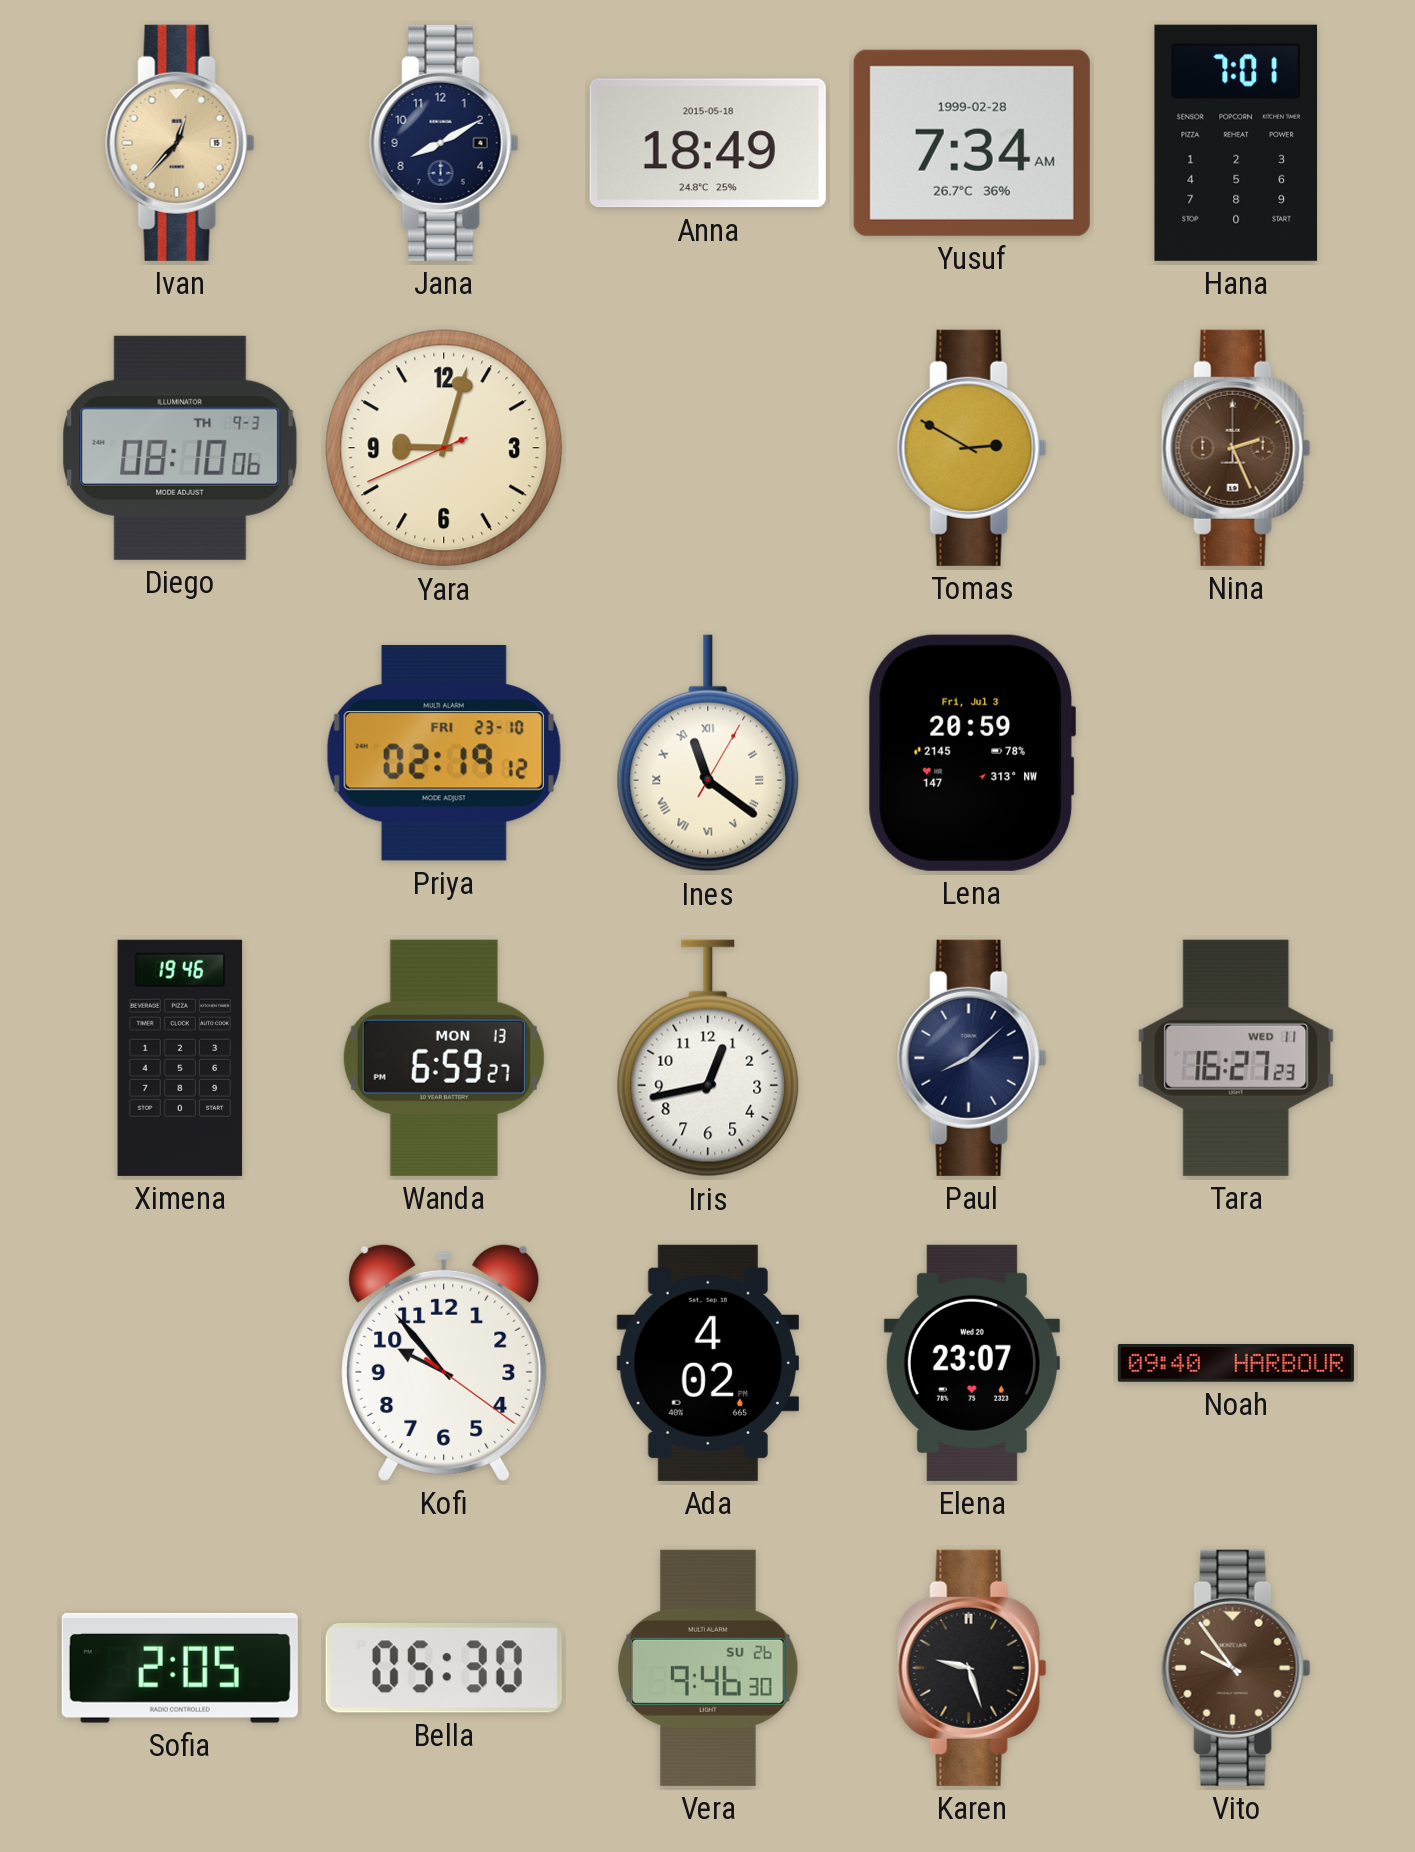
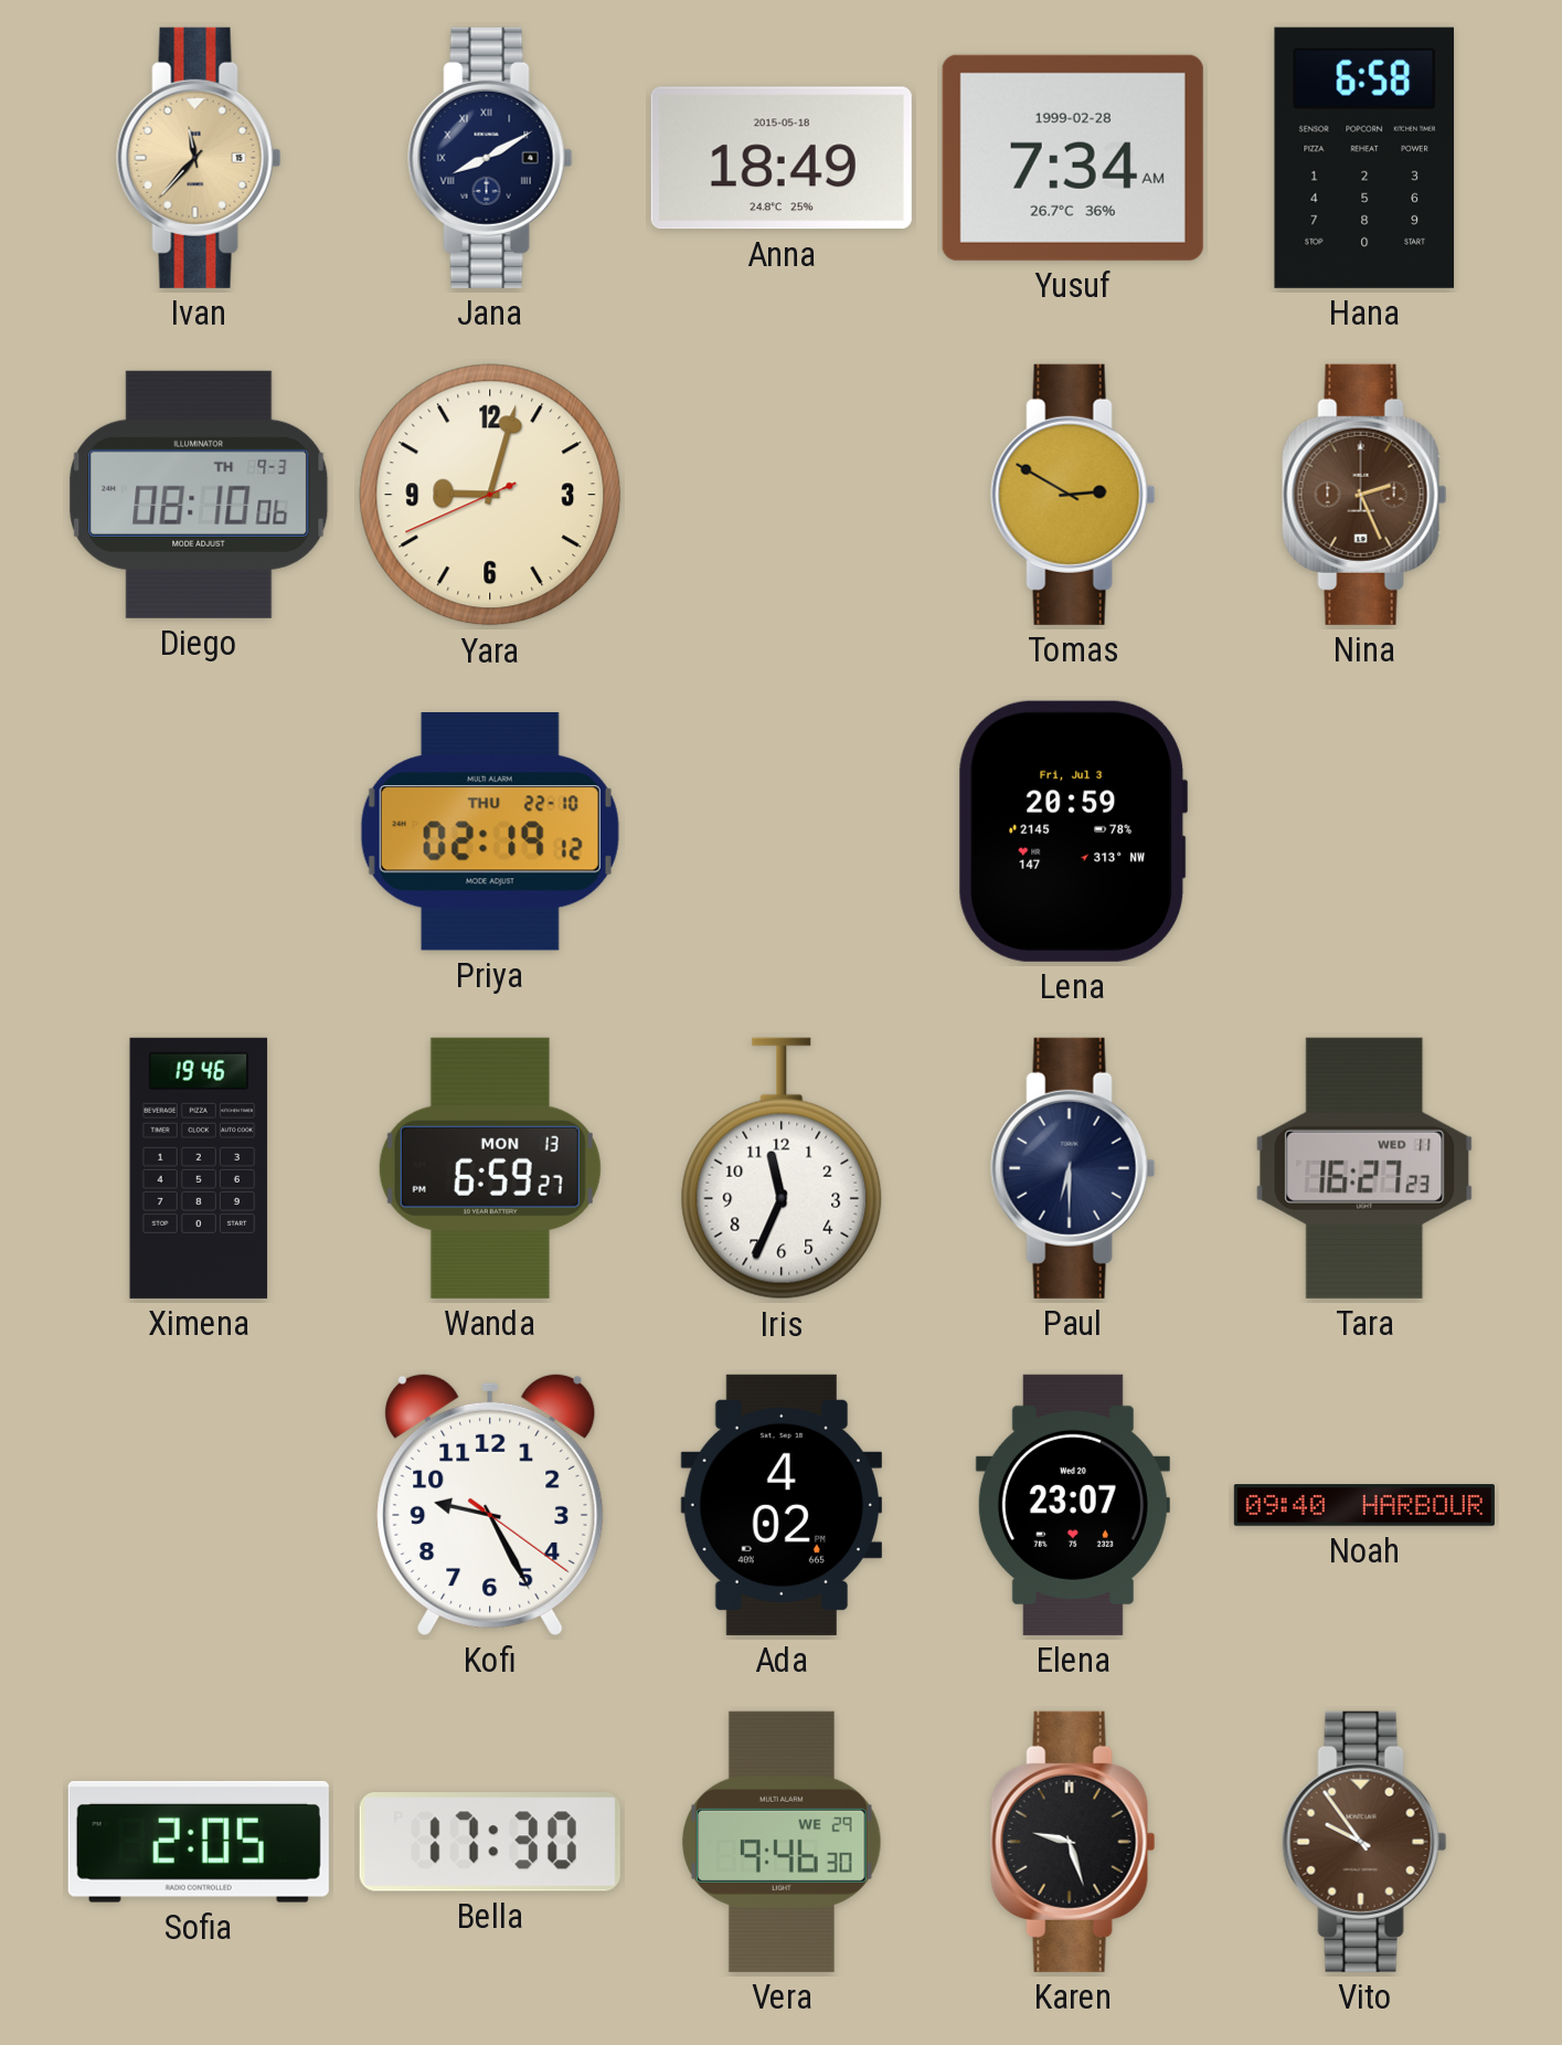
Ivan: 12:37 -> 11:37 (199, 158)
Jana numerals: Arabic -> Roman (490, 158)
Hana: 7:01 -> 6:58 (1363, 158)
Priya date: FRI 23-10 -> THU 22-10 (490, 833)
Ines: 11:21 -> none (708, 753)
Iris: 12:43 -> 11:34 (782, 1168)
Paul: 8:08 -> 6:30 (1073, 1168)
Kofi: 9:53 -> 9:25 (490, 1504)
Bella: 05:30 -> 17:30 (490, 1843)
Vera date: SU 26 -> WE 29 (782, 1842)
